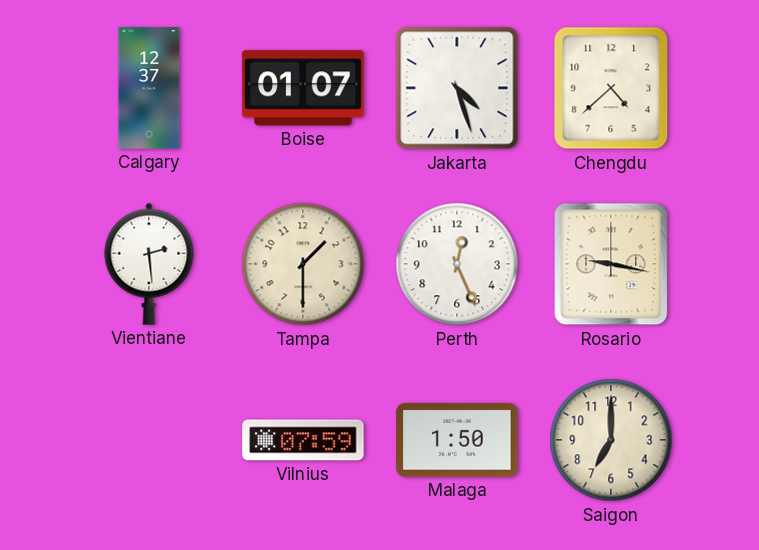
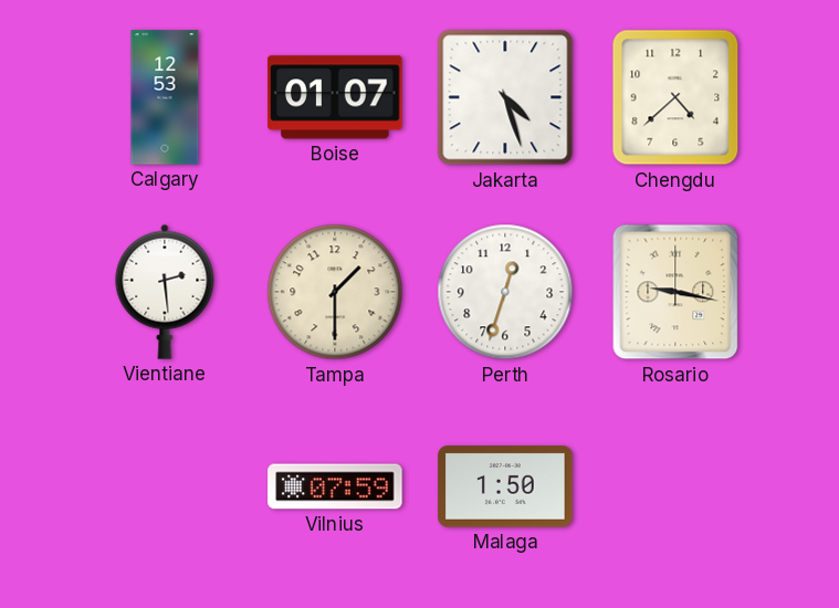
Calgary: 12:37 -> 12:53 (165, 97)
Perth: 12:26 -> 12:33 (505, 292)
Saigon: 7:00 -> none (611, 440)
